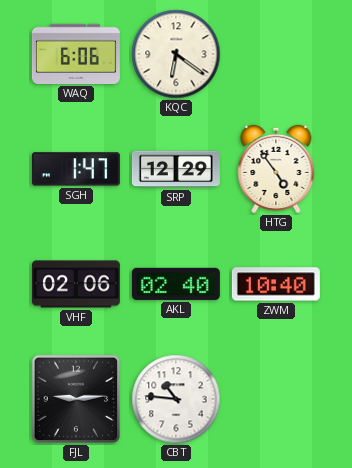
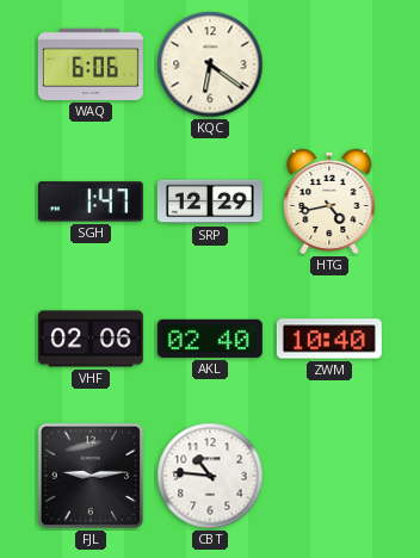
HTG: 4:54 -> 4:43 (329, 201)
